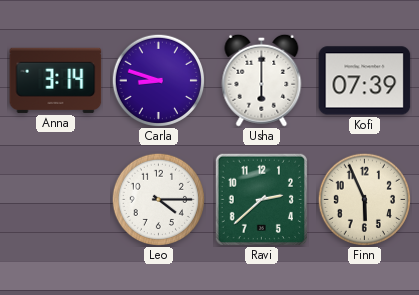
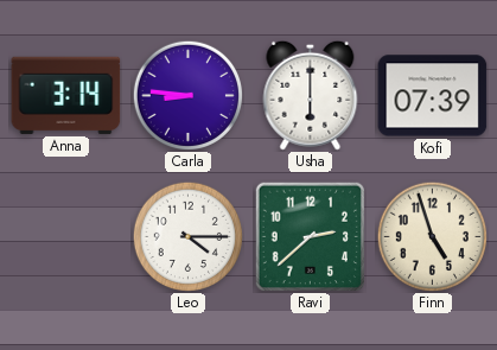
Carla: 8:48 -> 8:46 (187, 95)
Finn: 5:56 -> 4:57 (432, 236)
